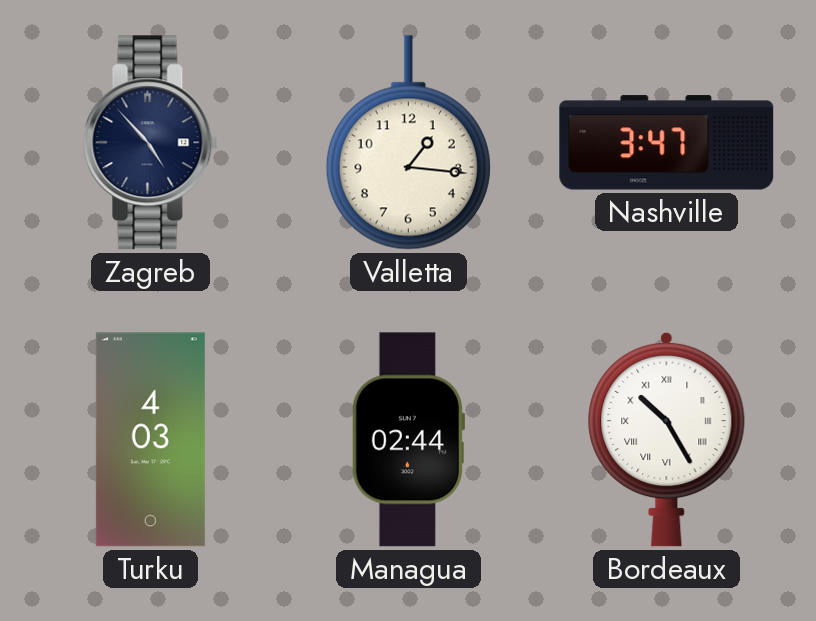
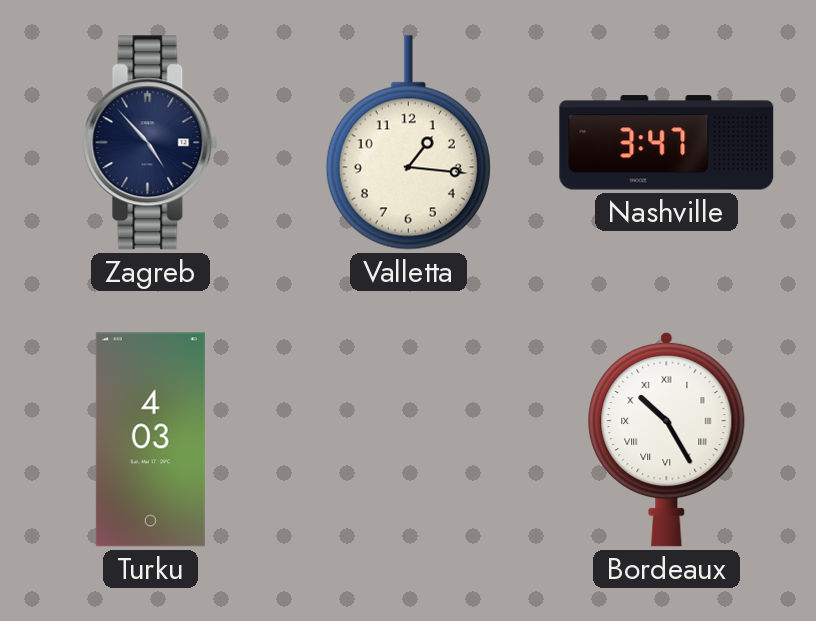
Managua: 02:44 -> none (408, 440)
